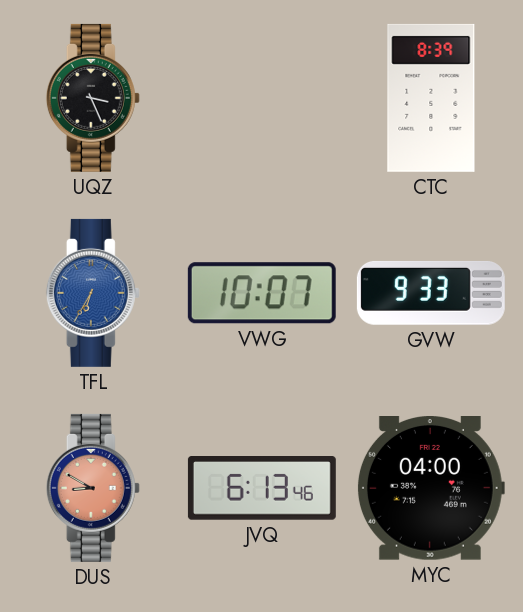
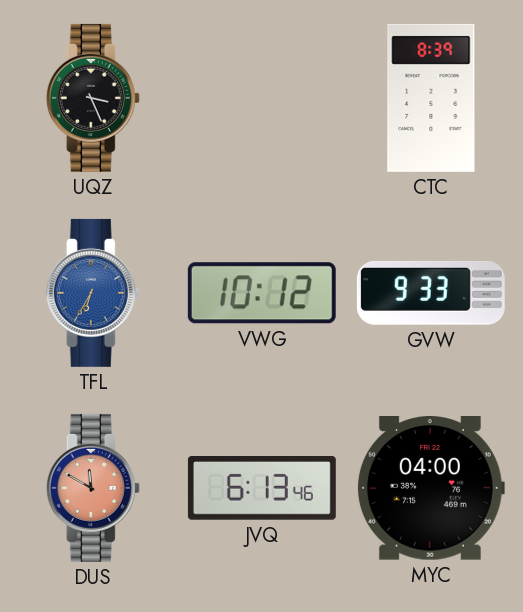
VWG: 10:07 -> 10:12 (262, 293)
DUS: 8:50 -> 11:50 (93, 488)
